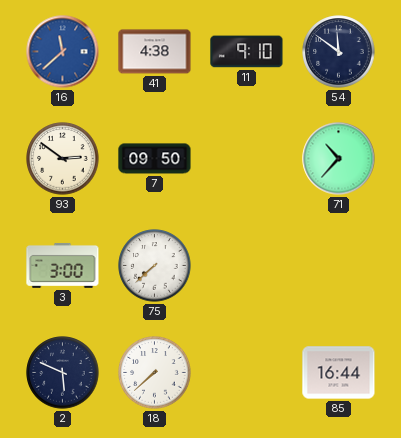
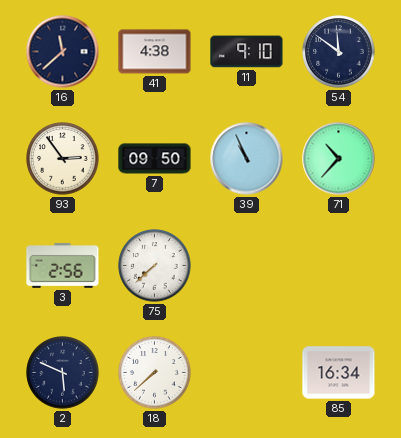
16 dial: blue -> navy (63, 52)
93: 2:51 -> 2:54 (63, 159)
39: none -> 10:56 (247, 159)
3: 3:00 -> 2:56 (63, 265)
85: 16:44 -> 16:34 (339, 373)
